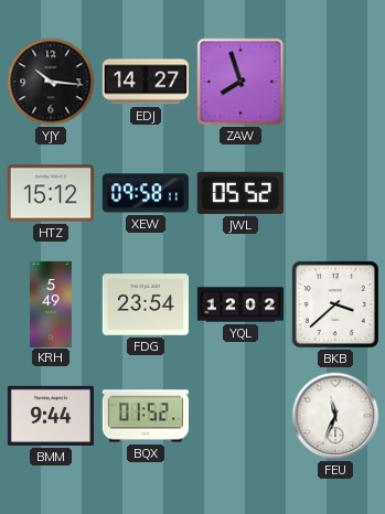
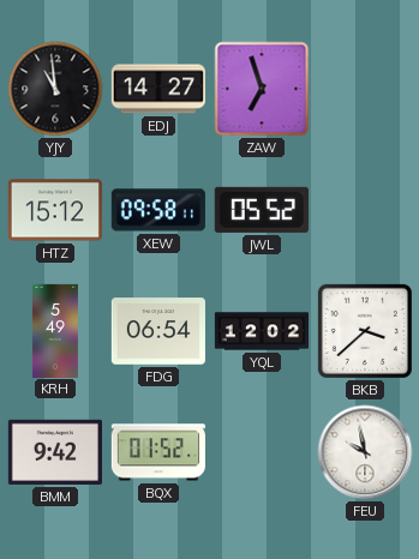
YJY: 10:16 -> 10:59 (55, 89)
ZAW: 7:57 -> 6:57 (262, 89)
FDG: 23:54 -> 06:54 (158, 331)
BMM: 9:44 -> 9:42 (55, 452)
FEU: 11:34 -> 9:58 (365, 452)
